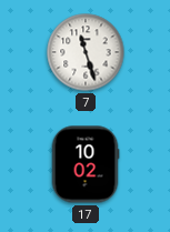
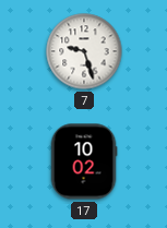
7: 11:27 -> 9:27 (84, 51)
